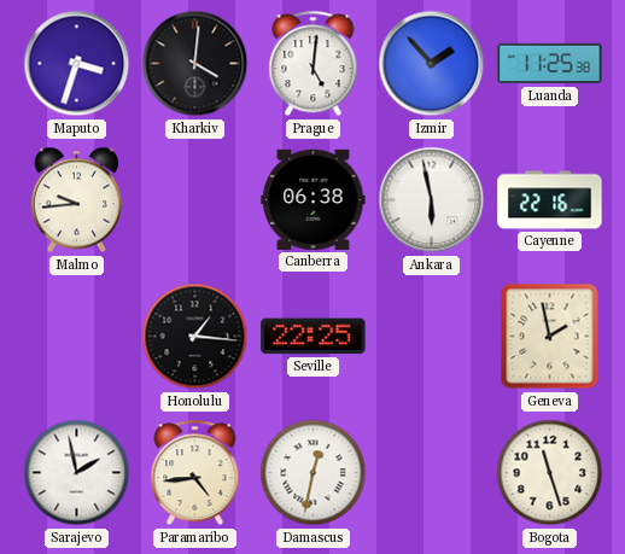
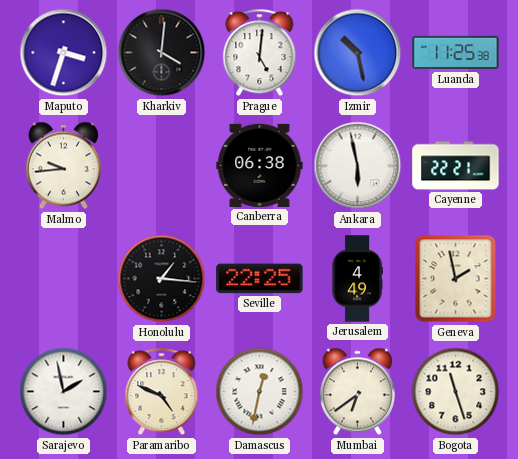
Izmir: 1:53 -> 10:28 (358, 53)
Cayenne: 22:16 -> 22:21 (456, 166)
Jerusalem: none -> 4:49 (357, 279)
Paramaribo: 4:44 -> 4:49 (162, 392)
Mumbai: none -> 6:39 (357, 392)
